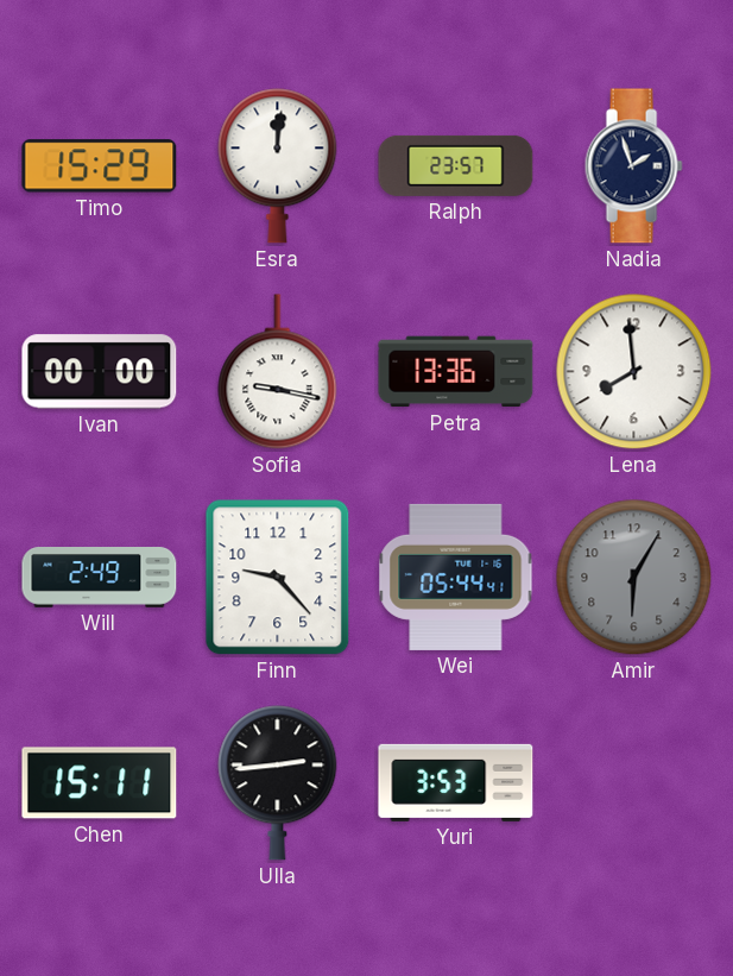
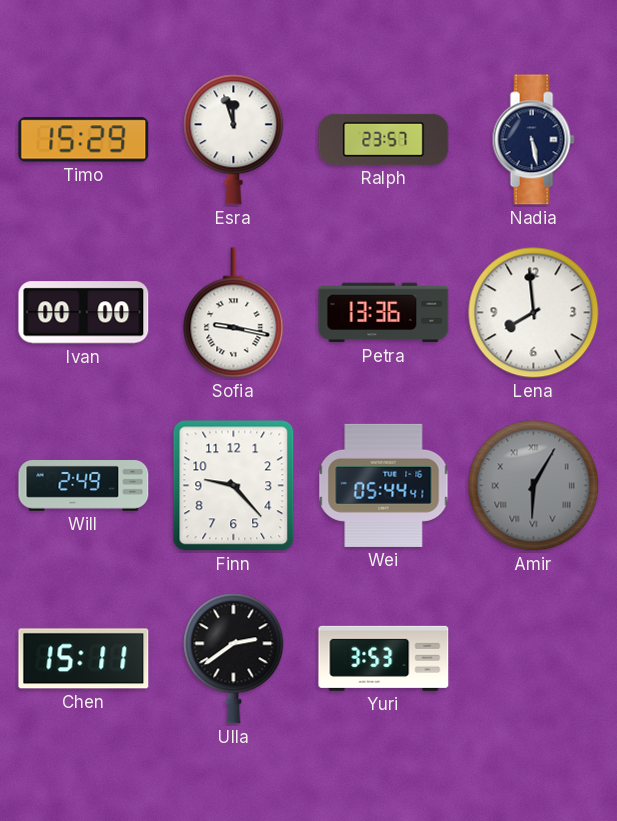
Esra: 12:01 -> 11:57 (234, 140)
Nadia: 1:57 -> 5:28 (533, 140)
Amir numerals: Arabic -> Roman (534, 486)
Ulla: 2:44 -> 2:39 (234, 659)
